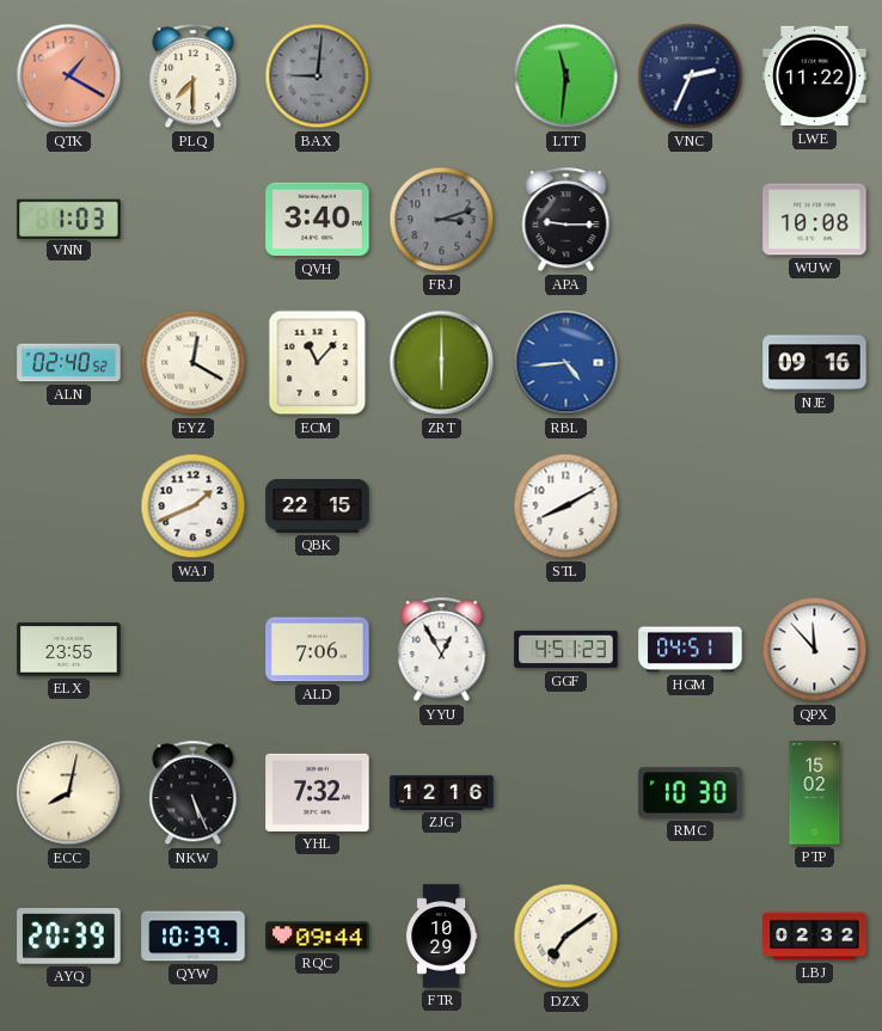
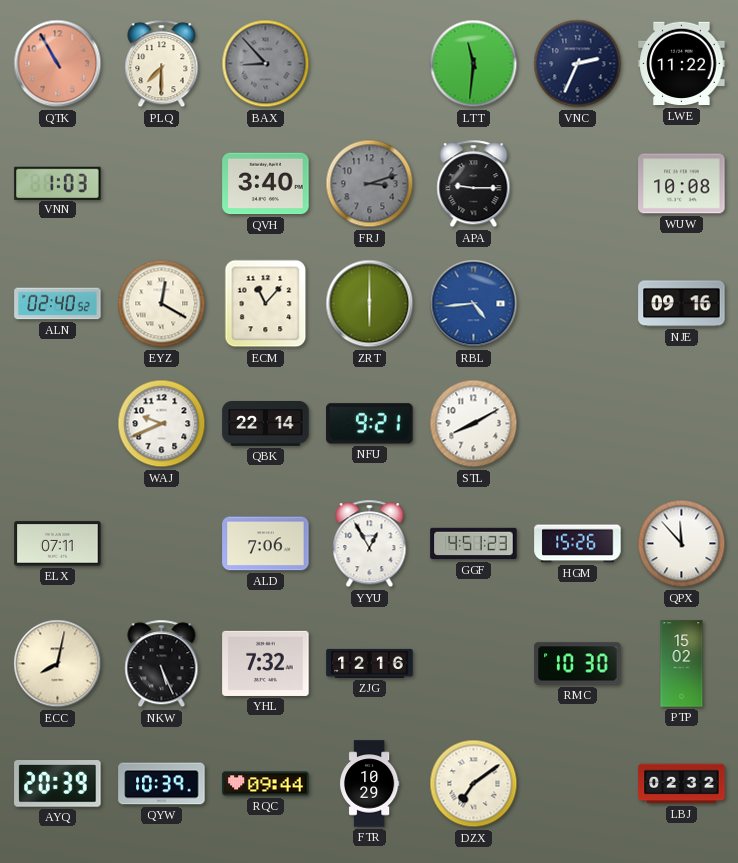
QTK: 1:20 -> 10:55 (58, 64)
BAX: 9:01 -> 8:53 (266, 64)
WAJ: 1:41 -> 9:41 (162, 424)
QBK: 22:15 -> 22:14 (266, 424)
NFU: none -> 9:21 (370, 424)
ELX: 23:55 -> 07:11 (58, 544)
HGM: 04:51 -> 15:26 (578, 544)
